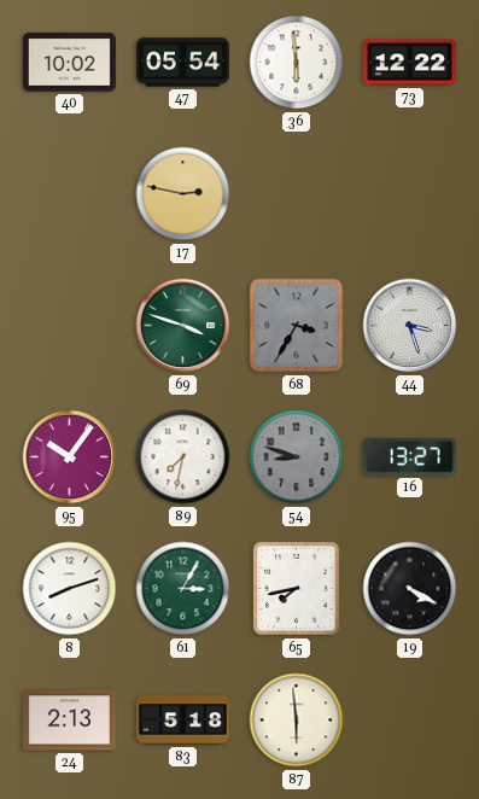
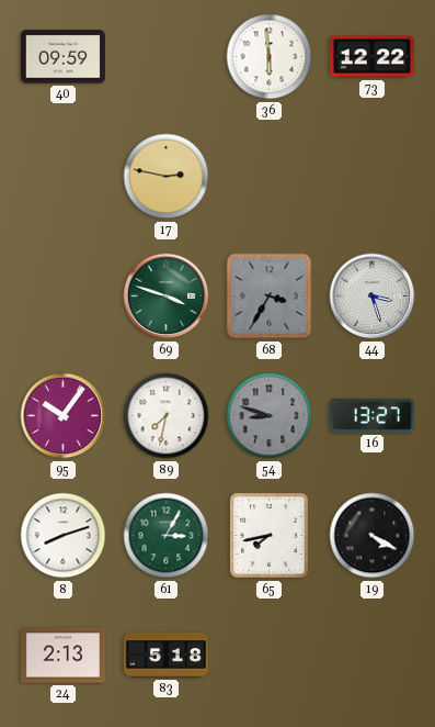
40: 10:02 -> 09:59 (62, 57)
47: 05:54 -> none (182, 63)
87: 5:59 -> none (297, 721)
